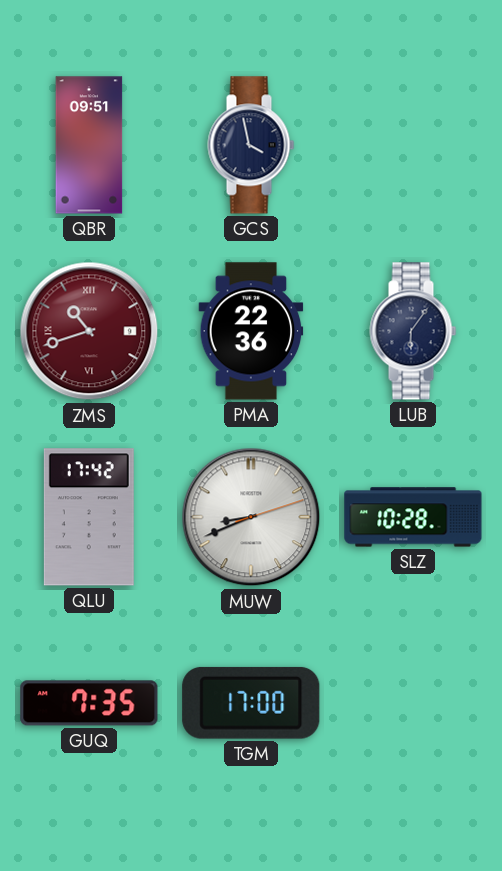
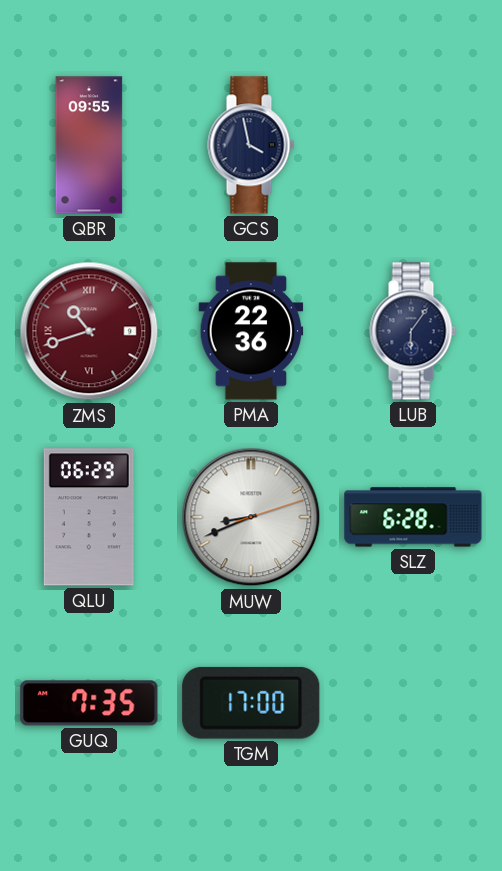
QBR: 09:51 -> 09:55 (89, 145)
QLU: 17:42 -> 06:29 (89, 517)
SLZ: 10:28 -> 6:28 (413, 517)
